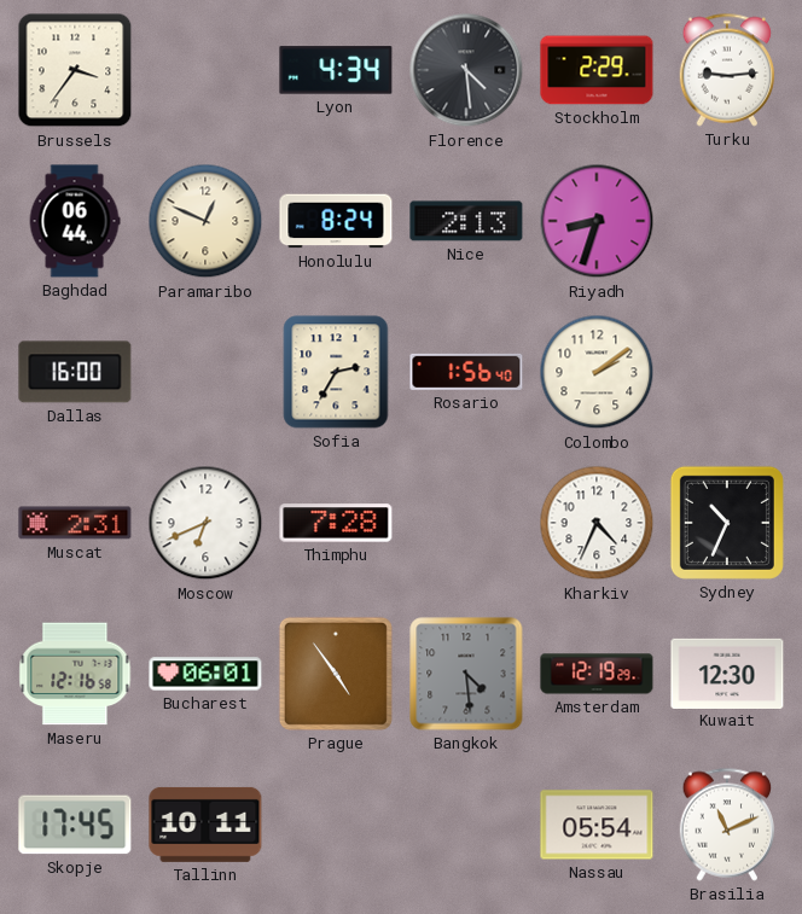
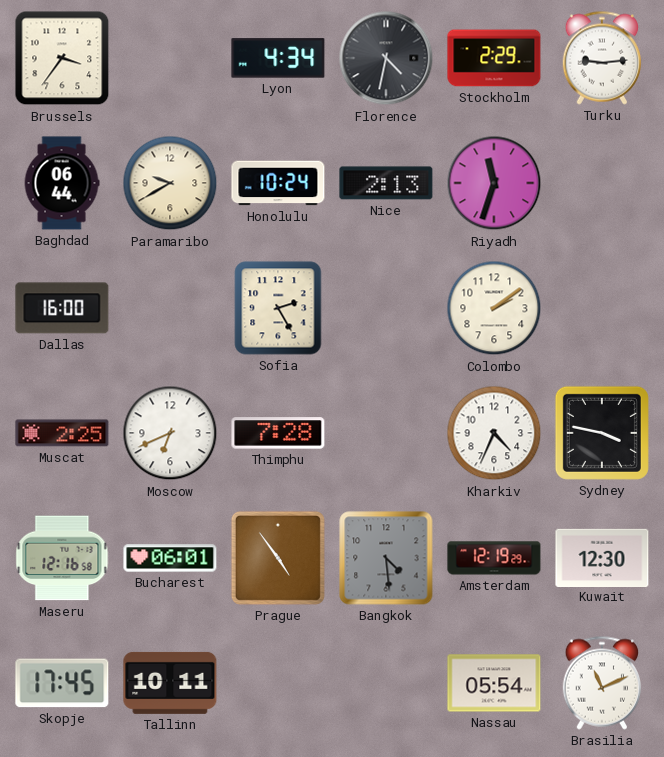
Florence: 4:29 -> 4:32 (386, 58)
Paramaribo: 12:49 -> 9:40 (170, 183)
Honolulu: 8:24 -> 10:24 (278, 183)
Riyadh: 8:33 -> 11:33 (494, 183)
Sofia: 2:35 -> 2:25 (278, 308)
Rosario: 1:56 -> none (466, 372)
Muscat: 2:31 -> 2:25 (62, 433)
Sydney: 10:34 -> 3:47 (602, 433)
